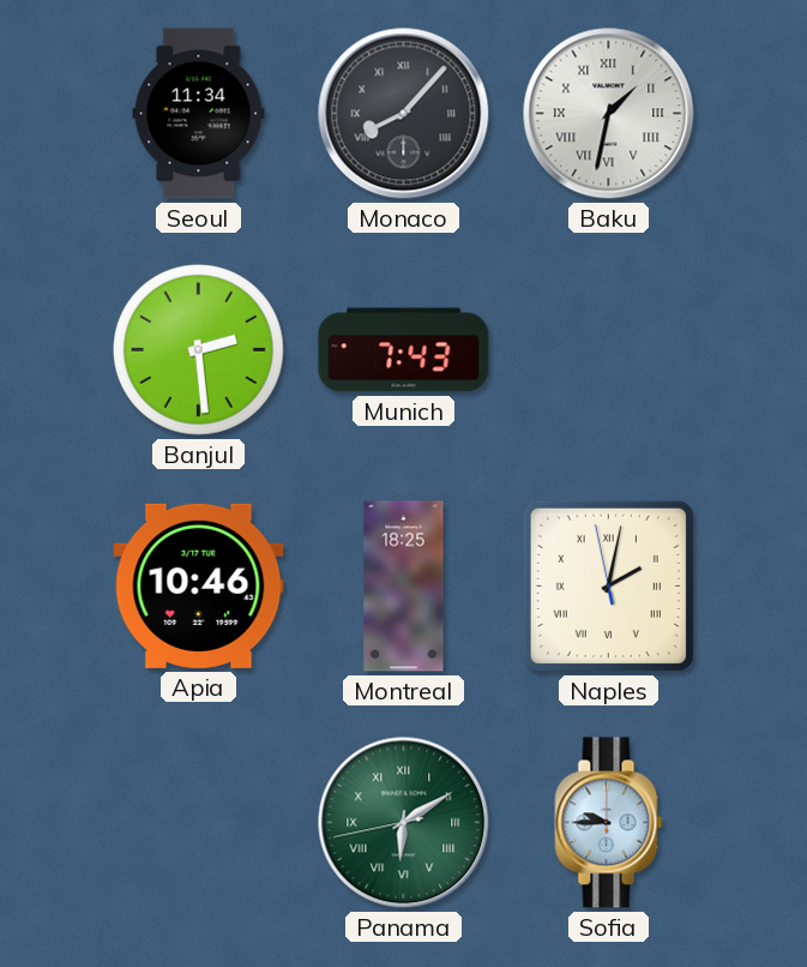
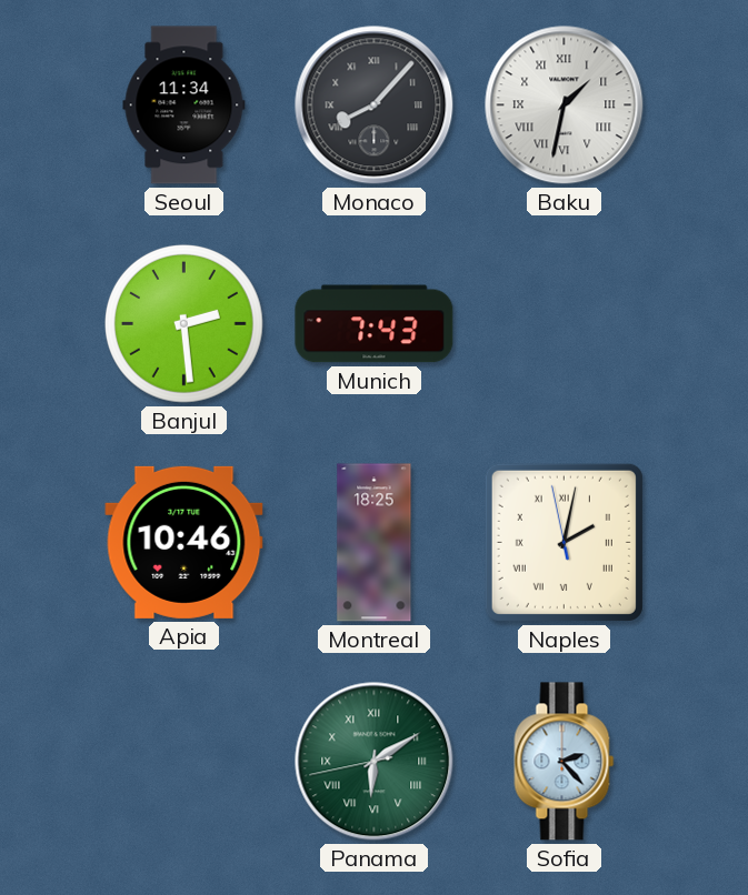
Sofia: 9:45 -> 2:23 (565, 762)
